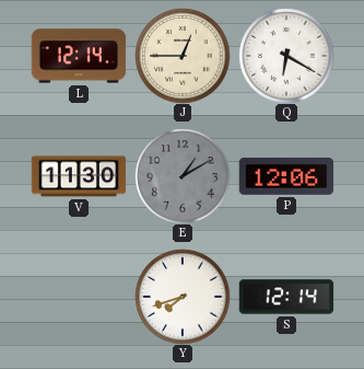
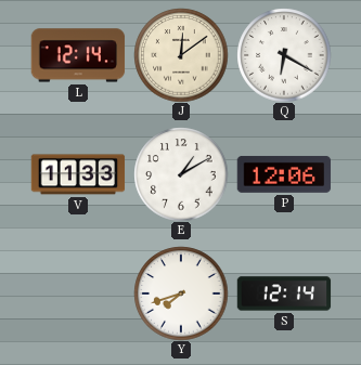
J: 12:45 -> 12:09 (181, 55)
V: 11:30 -> 11:33 (78, 174)
E dial: grey -> white (181, 174)
